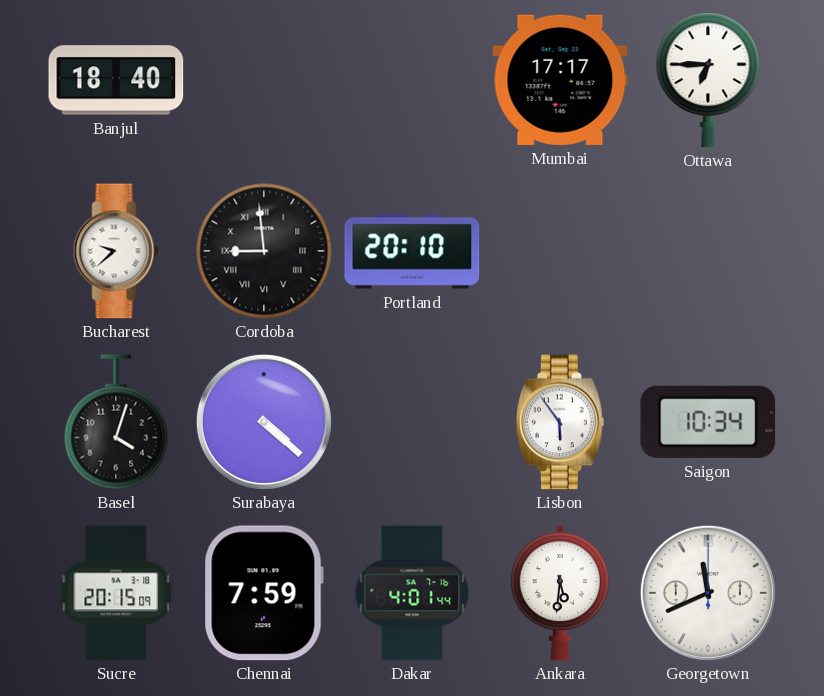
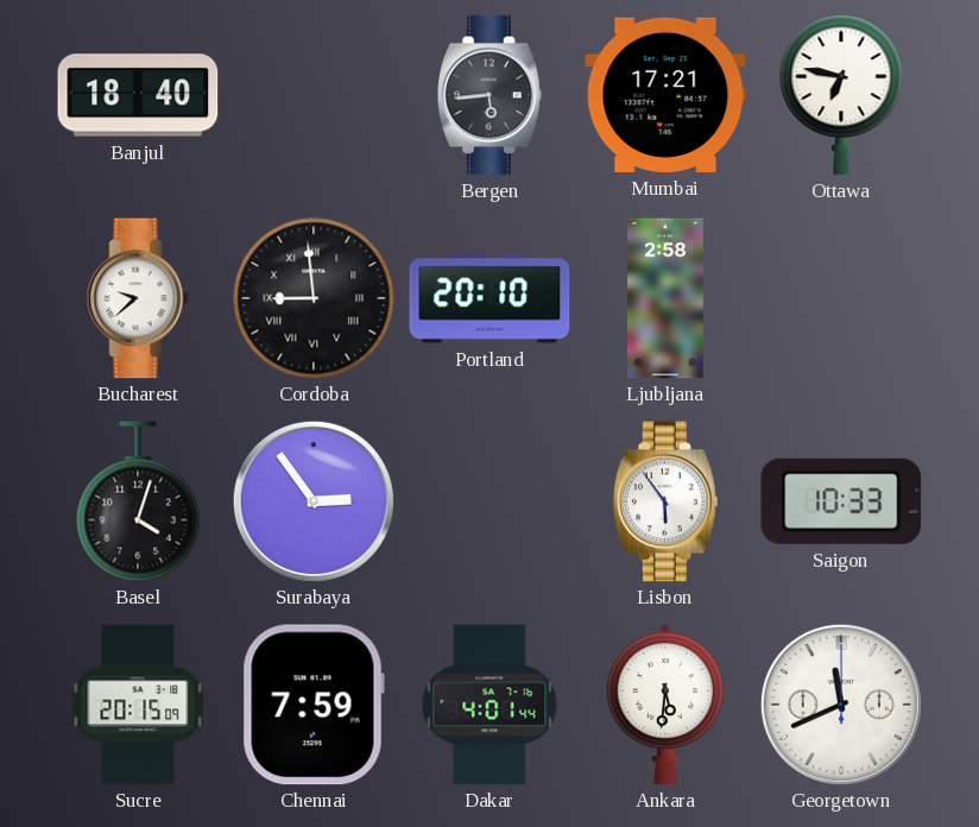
Bergen: none -> 5:44 (489, 95)
Mumbai: 17:17 -> 17:21 (665, 95)
Ottawa: 6:45 -> 6:47 (841, 95)
Ljubljana: none -> 2:58 (667, 298)
Surabaya: 4:22 -> 2:54 (314, 501)
Saigon: 10:34 -> 10:33 (841, 501)
